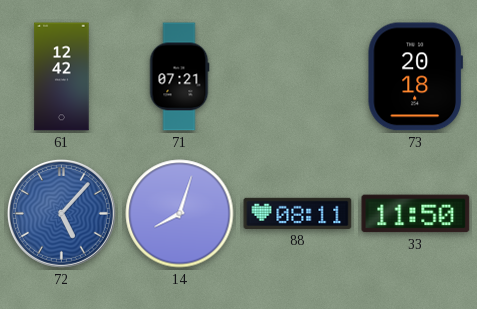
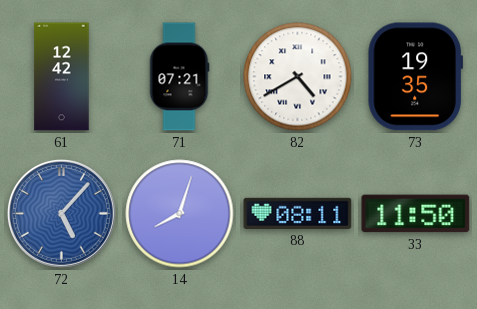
82: none -> 4:40 (298, 77)
73: 20:18 -> 19:35 (415, 77)
